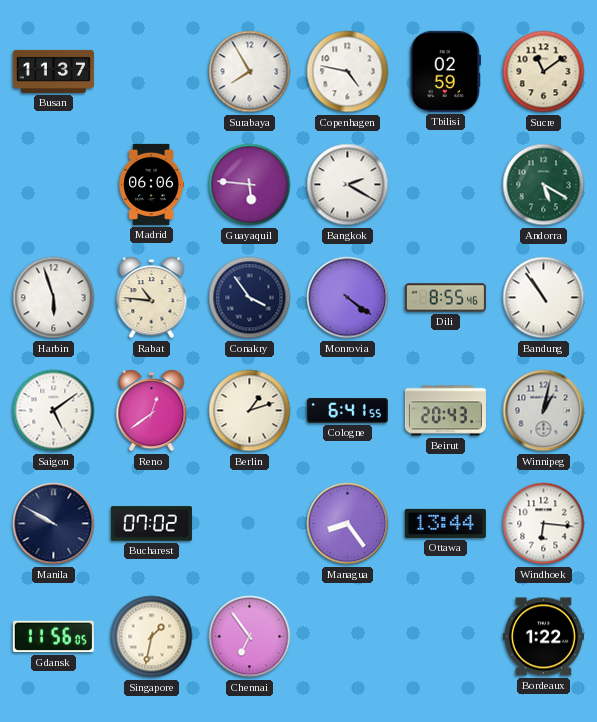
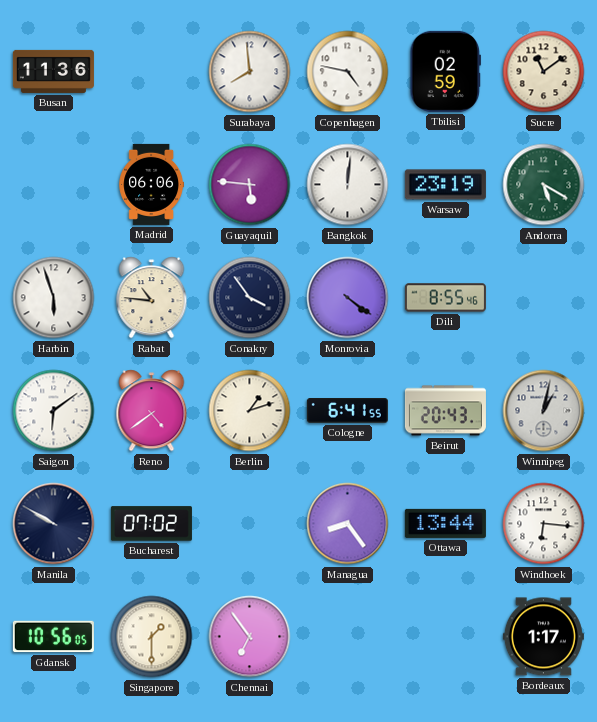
Busan: 11:37 -> 11:36 (53, 71)
Surabaya: 7:55 -> 7:59 (250, 72)
Bangkok: 2:20 -> 12:01 (348, 185)
Warsaw: none -> 23:19 (445, 185)
Bandung: 10:54 -> none (544, 298)
Saigon: 5:09 -> 6:09 (54, 411)
Reno: 12:39 -> 4:39 (152, 411)
Gdansk: 11:56 -> 10:56 (53, 637)
Singapore: 1:32 -> 1:30 (152, 637)
Bordeaux: 1:22 -> 1:17 (543, 637)
